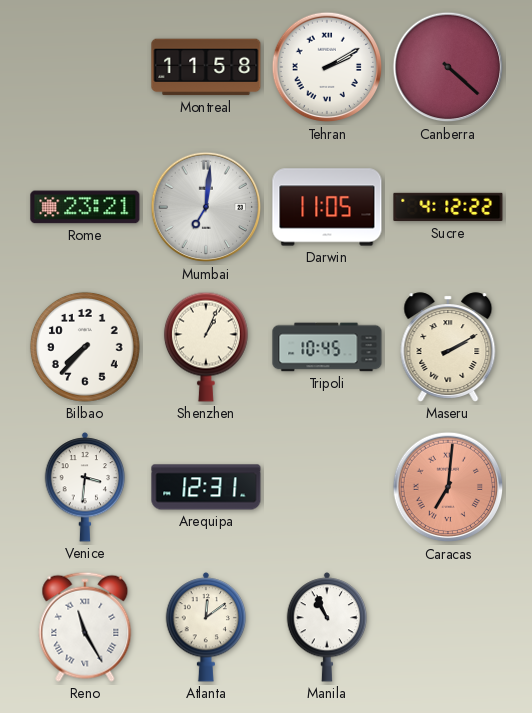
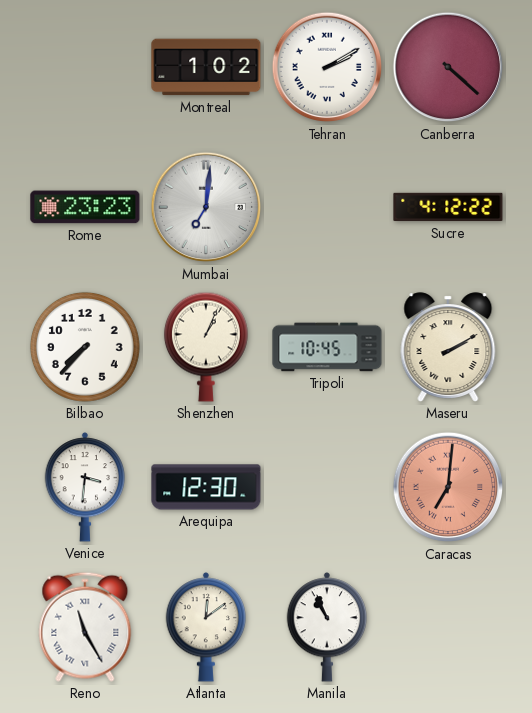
Montreal: 11:58 -> 1:02 (206, 67)
Rome: 23:21 -> 23:23 (85, 207)
Darwin: 11:05 -> none (327, 207)
Arequipa: 12:31 -> 12:30 (206, 487)
